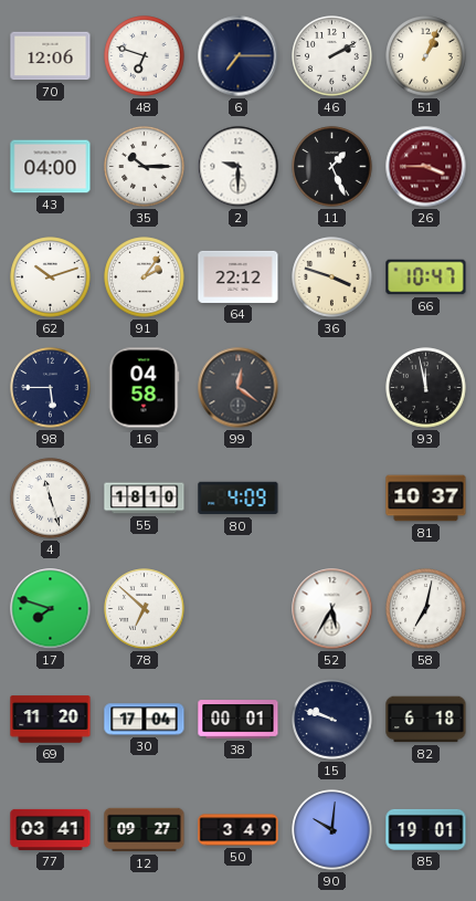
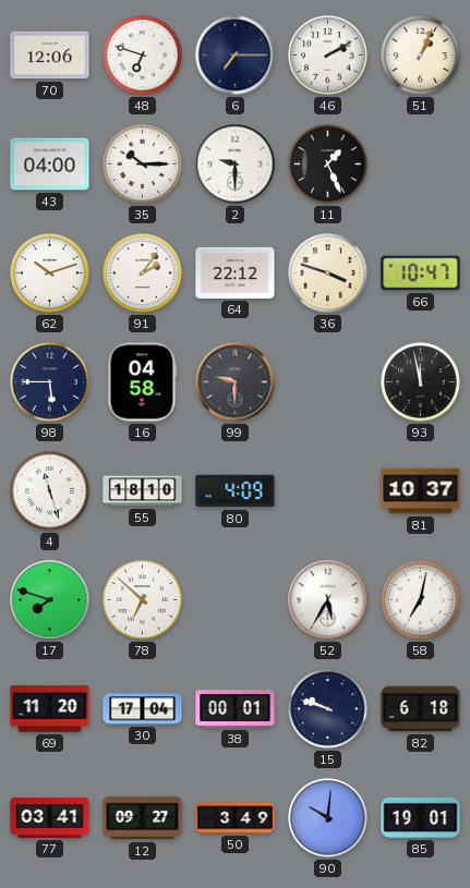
26: 3:45 -> none (426, 167)
99: 12:21 -> 9:30 (236, 382)
